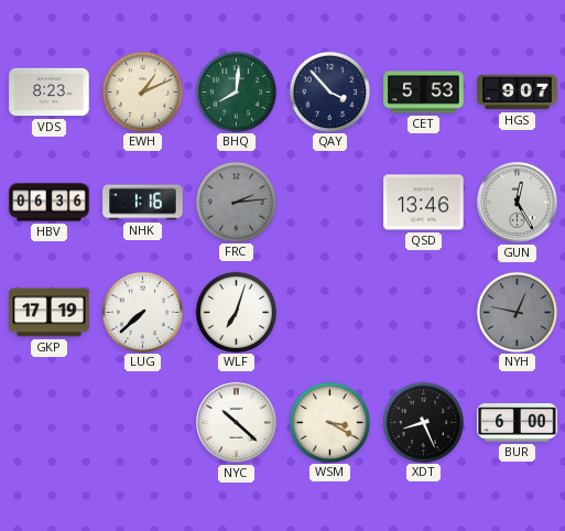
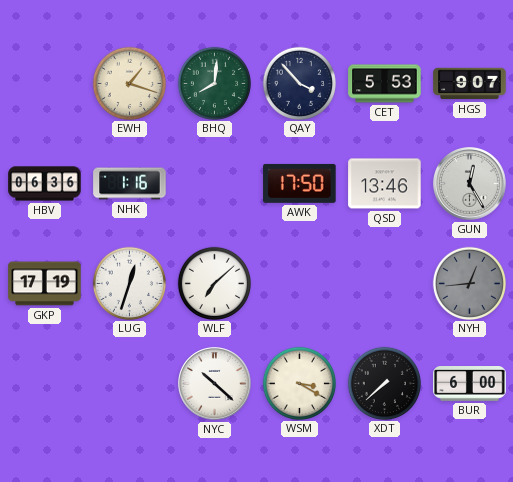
VDS: 8:23 -> none (50, 93)
EWH: 1:11 -> 1:18 (129, 83)
FRC: 2:14 -> none (236, 202)
AWK: none -> 17:50 (300, 183)
LUG: 7:38 -> 12:33 (129, 283)
WLF: 7:03 -> 7:08 (214, 283)
NYH: 12:47 -> 12:44 (469, 283)
XDT: 8:26 -> 7:38 (384, 383)
